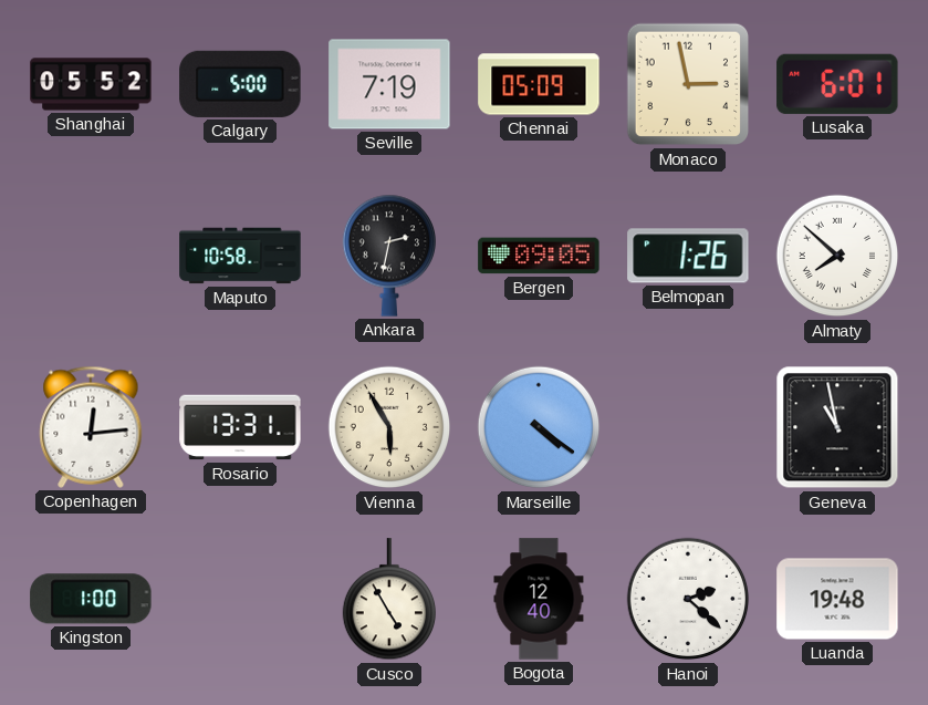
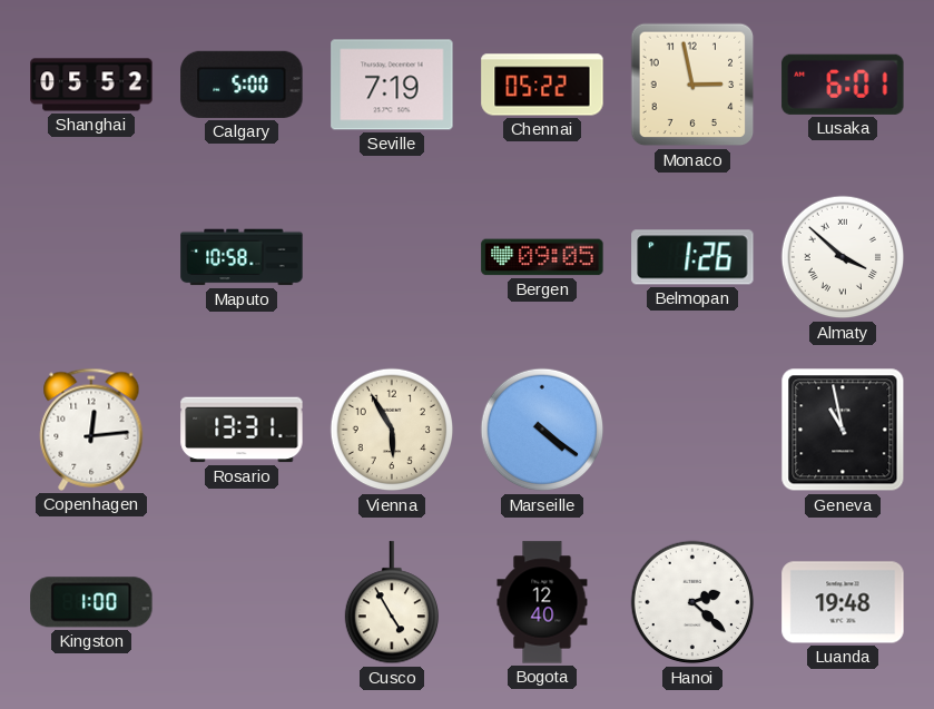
Chennai: 05:09 -> 05:22 (542, 85)
Ankara: 2:32 -> none (388, 256)
Almaty: 7:52 -> 3:52 (843, 257)
